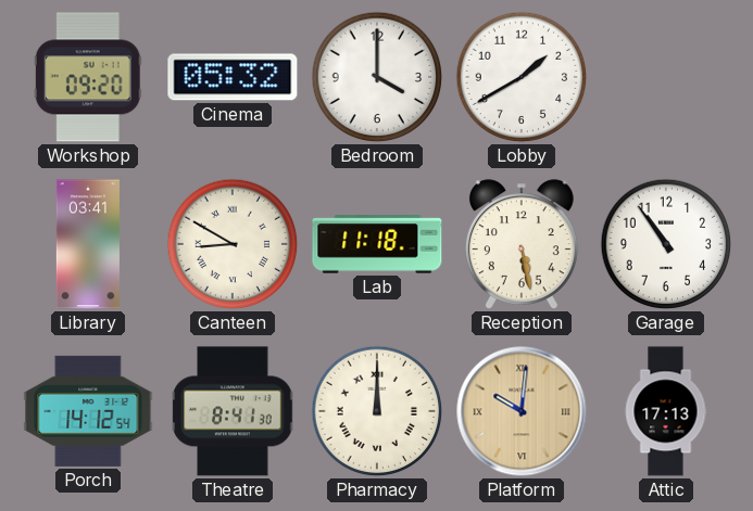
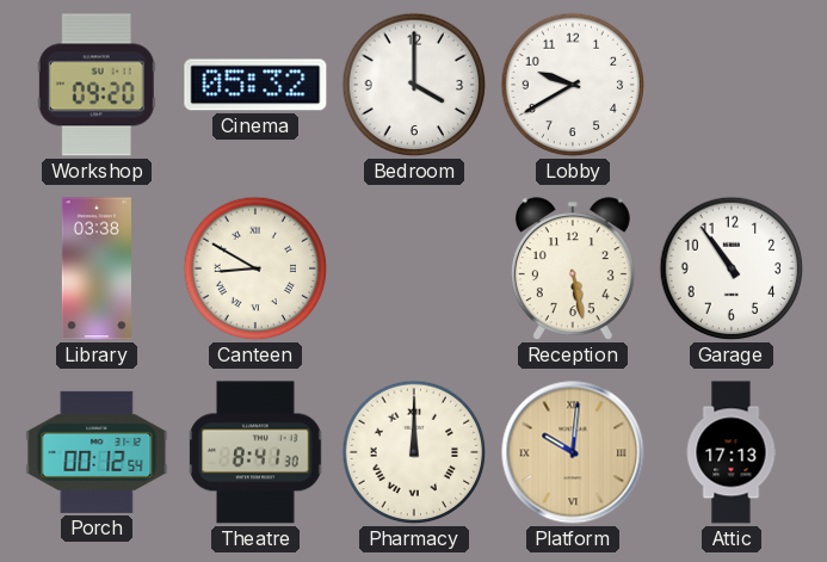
Lobby: 1:40 -> 9:40 (573, 85)
Library: 03:41 -> 03:38 (97, 268)
Lab: 11:18 -> none (377, 244)
Porch: 14:12 -> 00:12 (97, 452)
